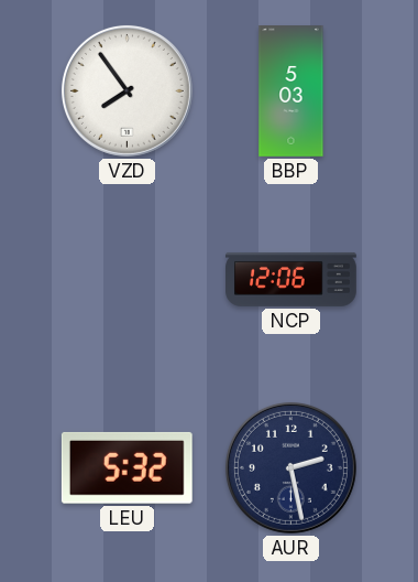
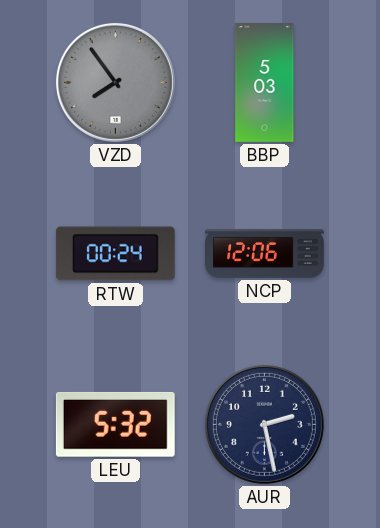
VZD dial: white -> grey (115, 82)
RTW: none -> 00:24 (115, 254)
